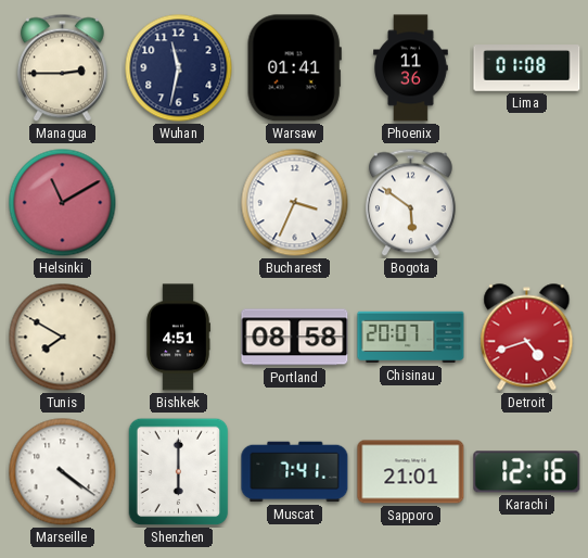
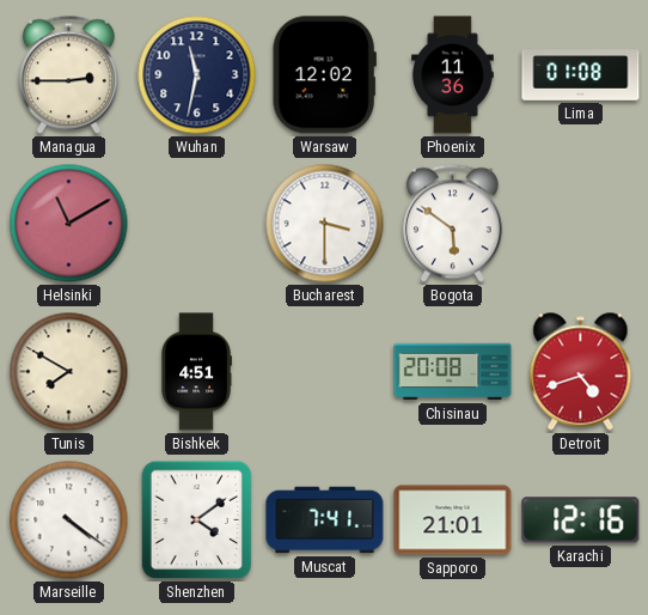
Warsaw: 01:41 -> 12:02 (324, 75)
Bucharest: 3:34 -> 3:30 (325, 224)
Portland: 08:58 -> none (295, 338)
Chisinau: 20:07 -> 20:08 (453, 372)
Shenzhen: 6:00 -> 4:09 (197, 520)
